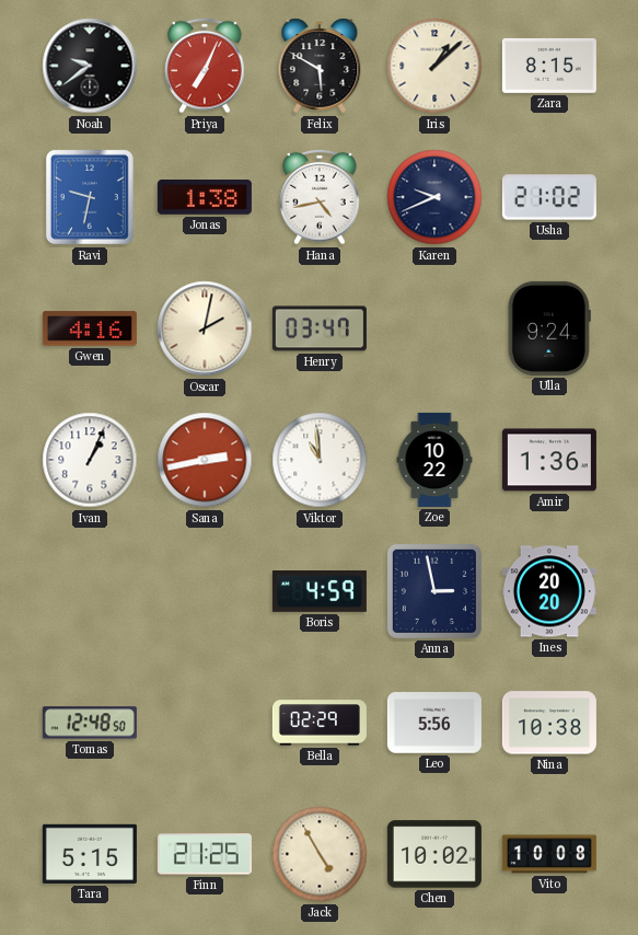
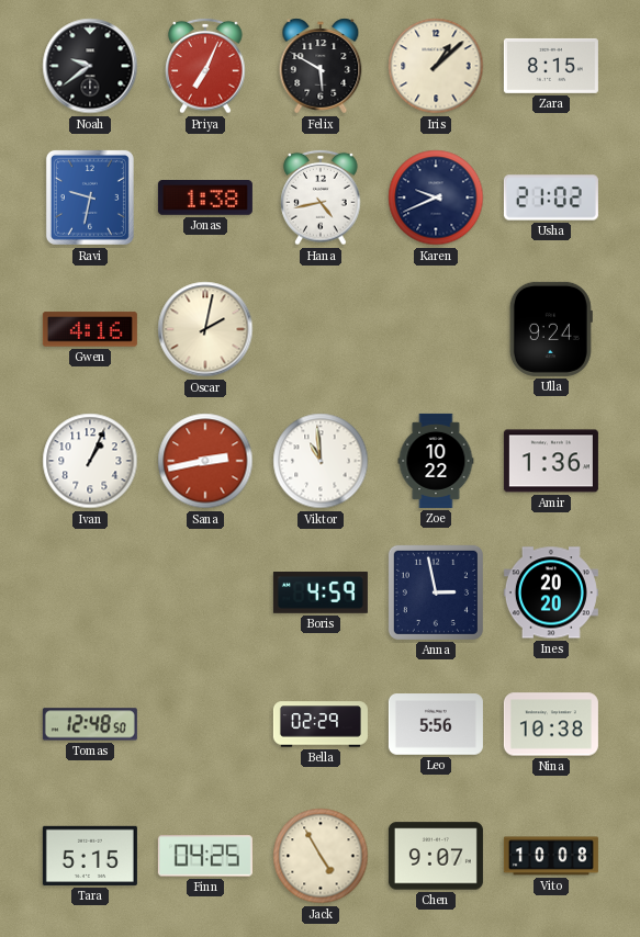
Henry: 03:47 -> none (320, 328)
Finn: 21:25 -> 04:25 (205, 856)
Chen: 10:02 -> 9:07 (436, 856)
